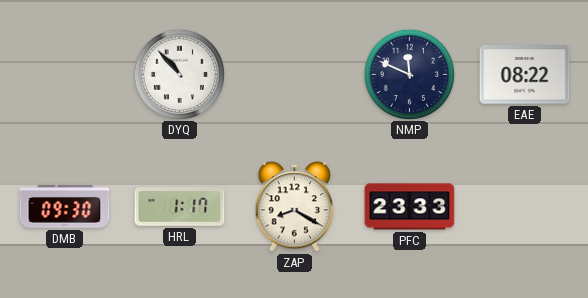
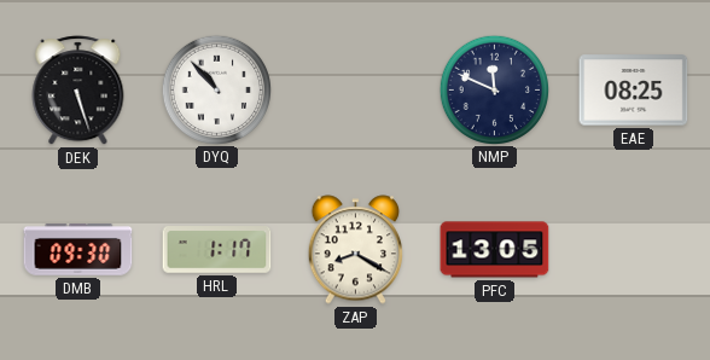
DEK: none -> 5:27 (78, 91)
EAE: 08:22 -> 08:25 (634, 91)
PFC: 23:33 -> 13:05 (495, 250)
